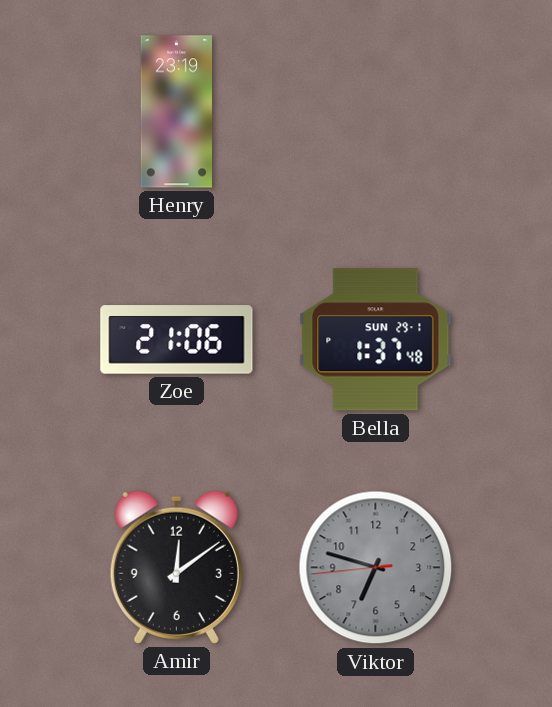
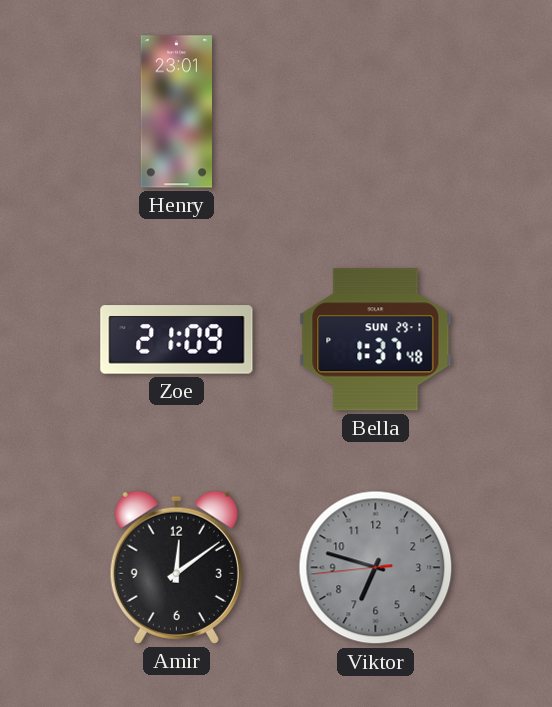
Henry: 23:19 -> 23:01 (176, 112)
Zoe: 21:06 -> 21:09 (177, 340)
